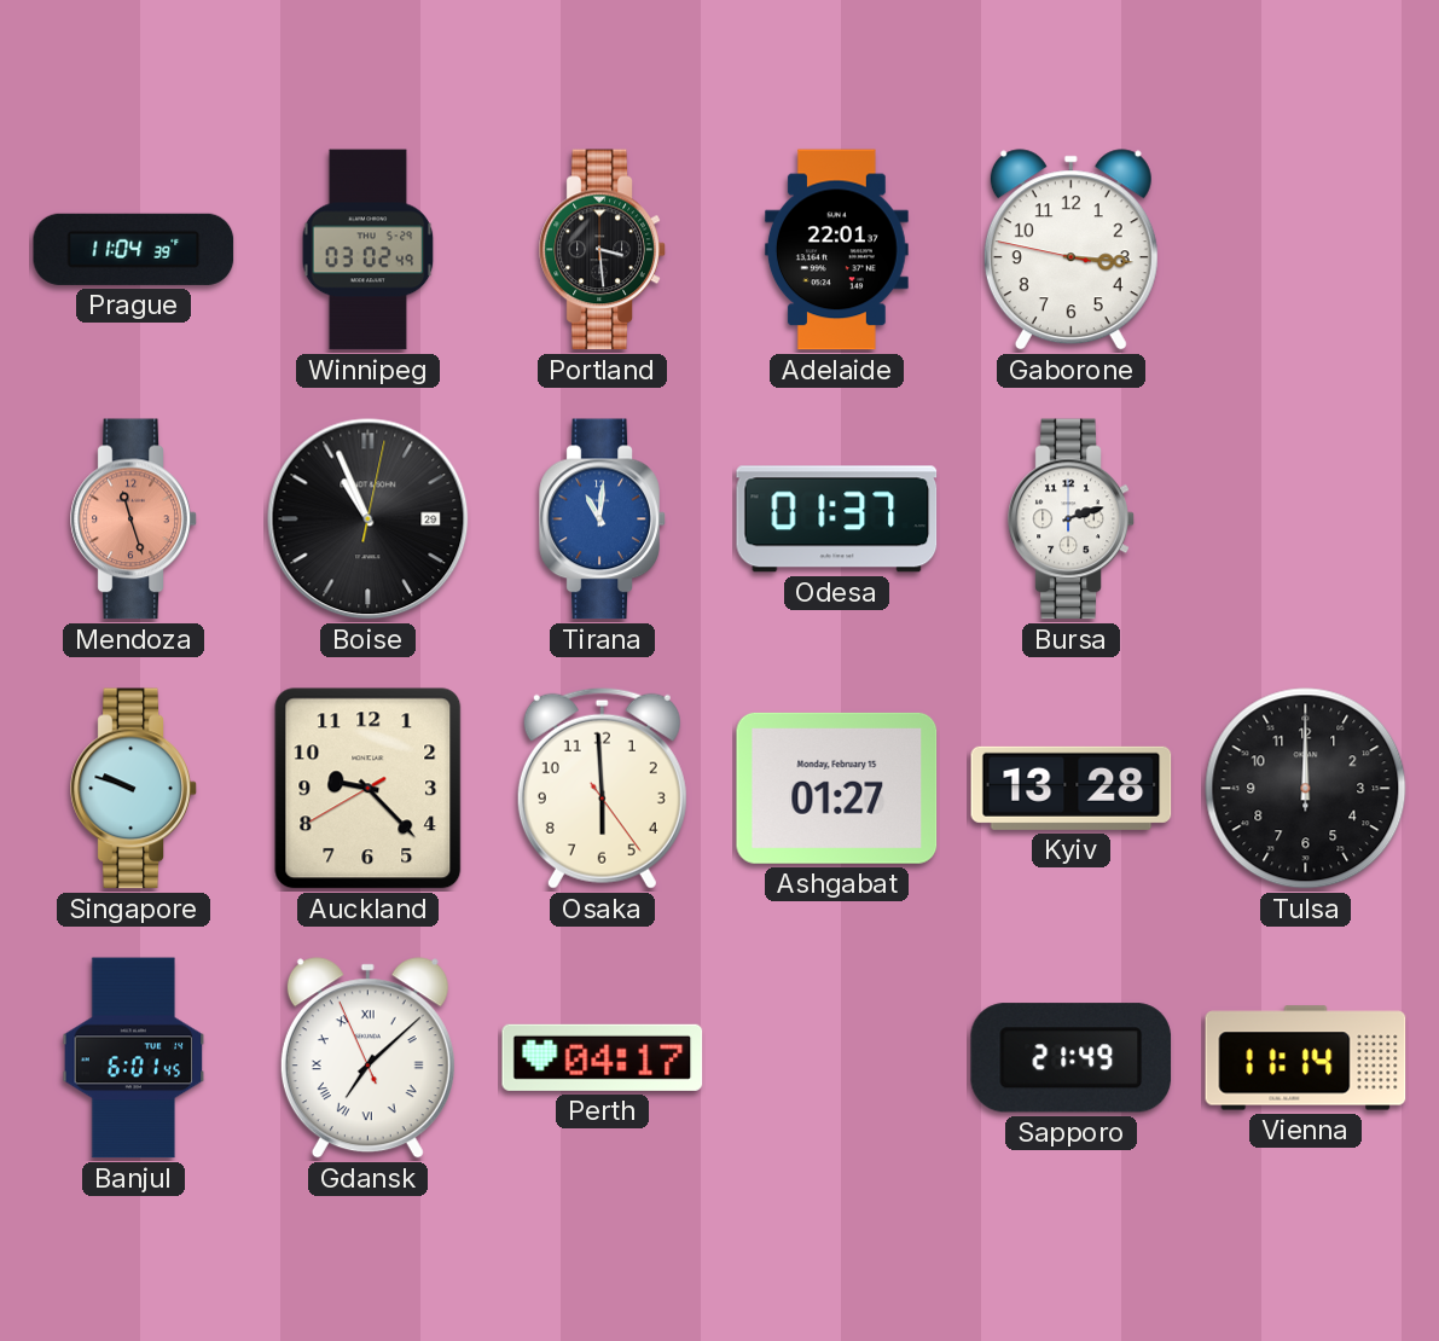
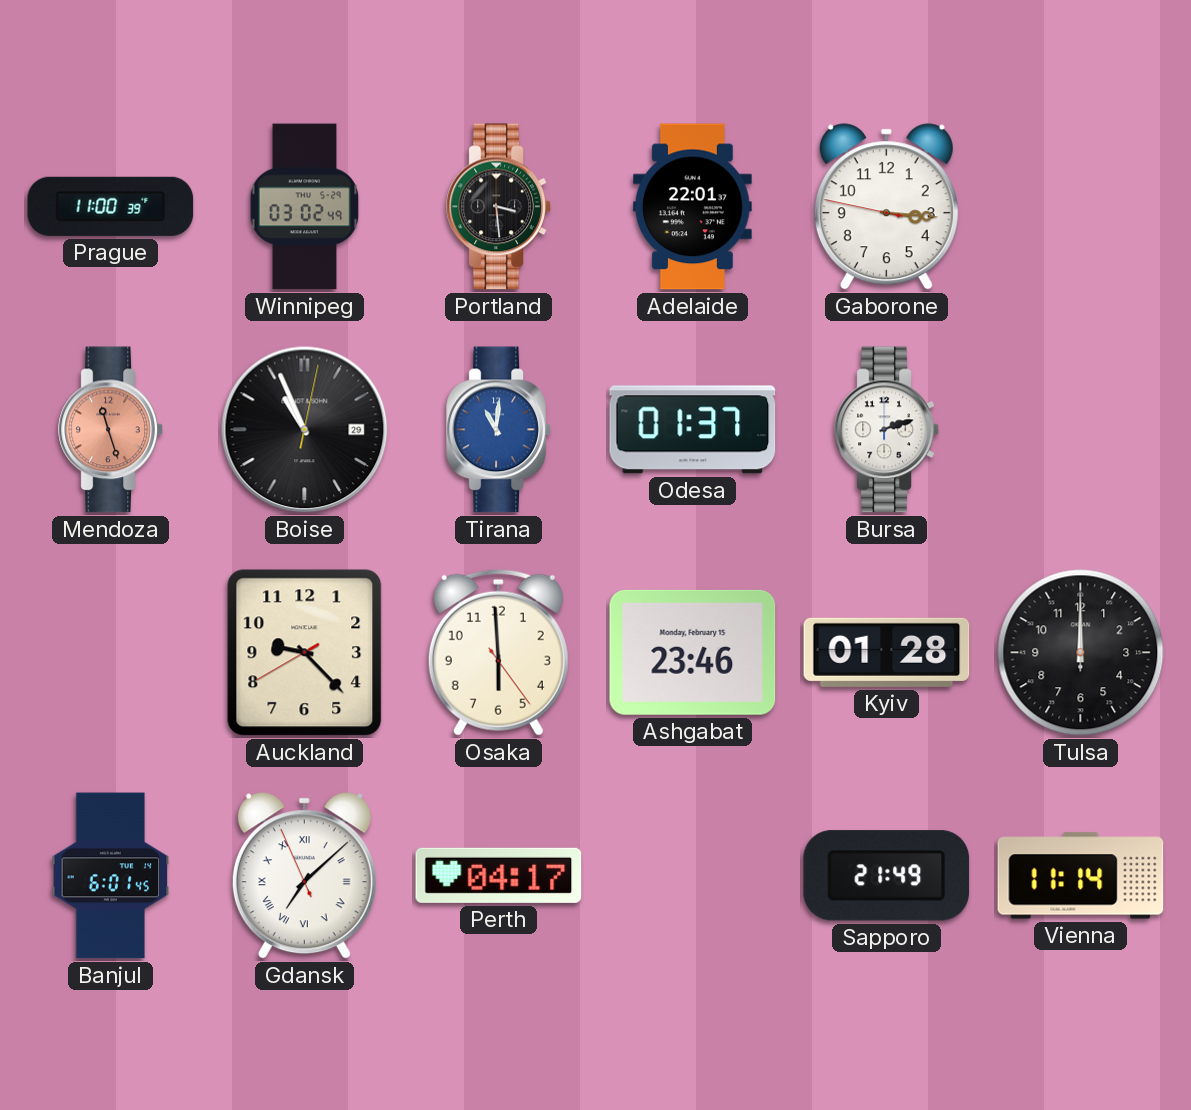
Prague: 11:04 -> 11:00 (111, 206)
Singapore: 9:48 -> none (134, 789)
Ashgabat: 01:27 -> 23:46 (693, 652)
Kyiv: 13:28 -> 01:28 (887, 652)
